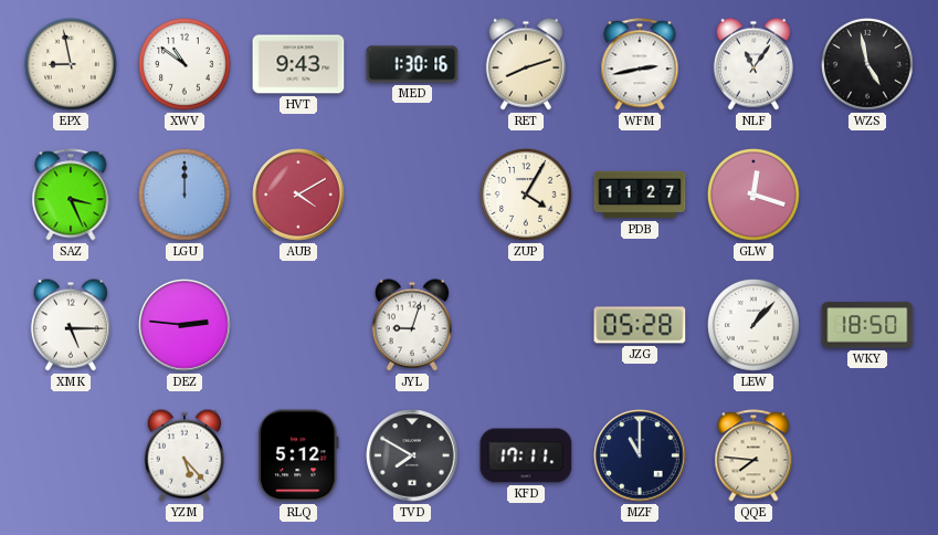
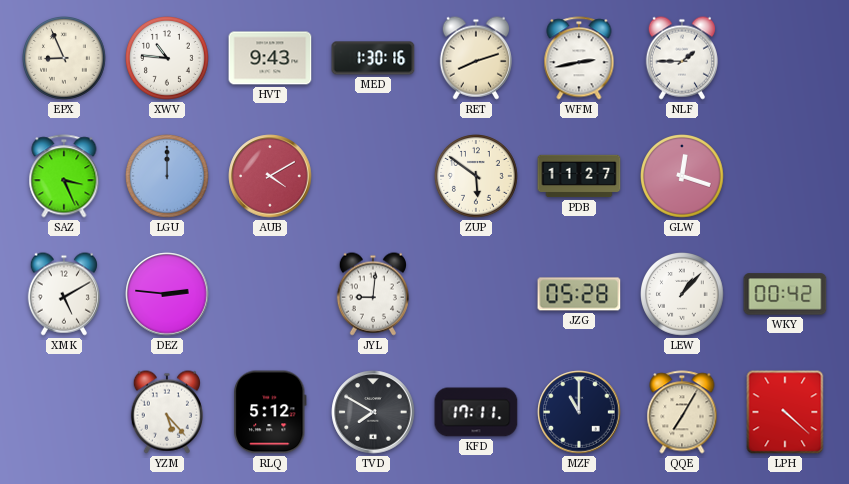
EPX: 8:58 -> 8:56 (65, 59)
XWV: 10:51 -> 10:46 (168, 59)
NLF: 11:06 -> 1:45 (682, 58)
WZS: 4:58 -> none (868, 65)
ZUP: 4:05 -> 5:51 (477, 177)
XMK: 5:15 -> 5:10 (64, 294)
JYL: 9:03 -> 9:01 (373, 294)
WKY: 18:50 -> 00:42 (785, 294)
QQE: 7:46 -> 7:05 (682, 412)
LPH: none -> 4:22 (785, 412)
